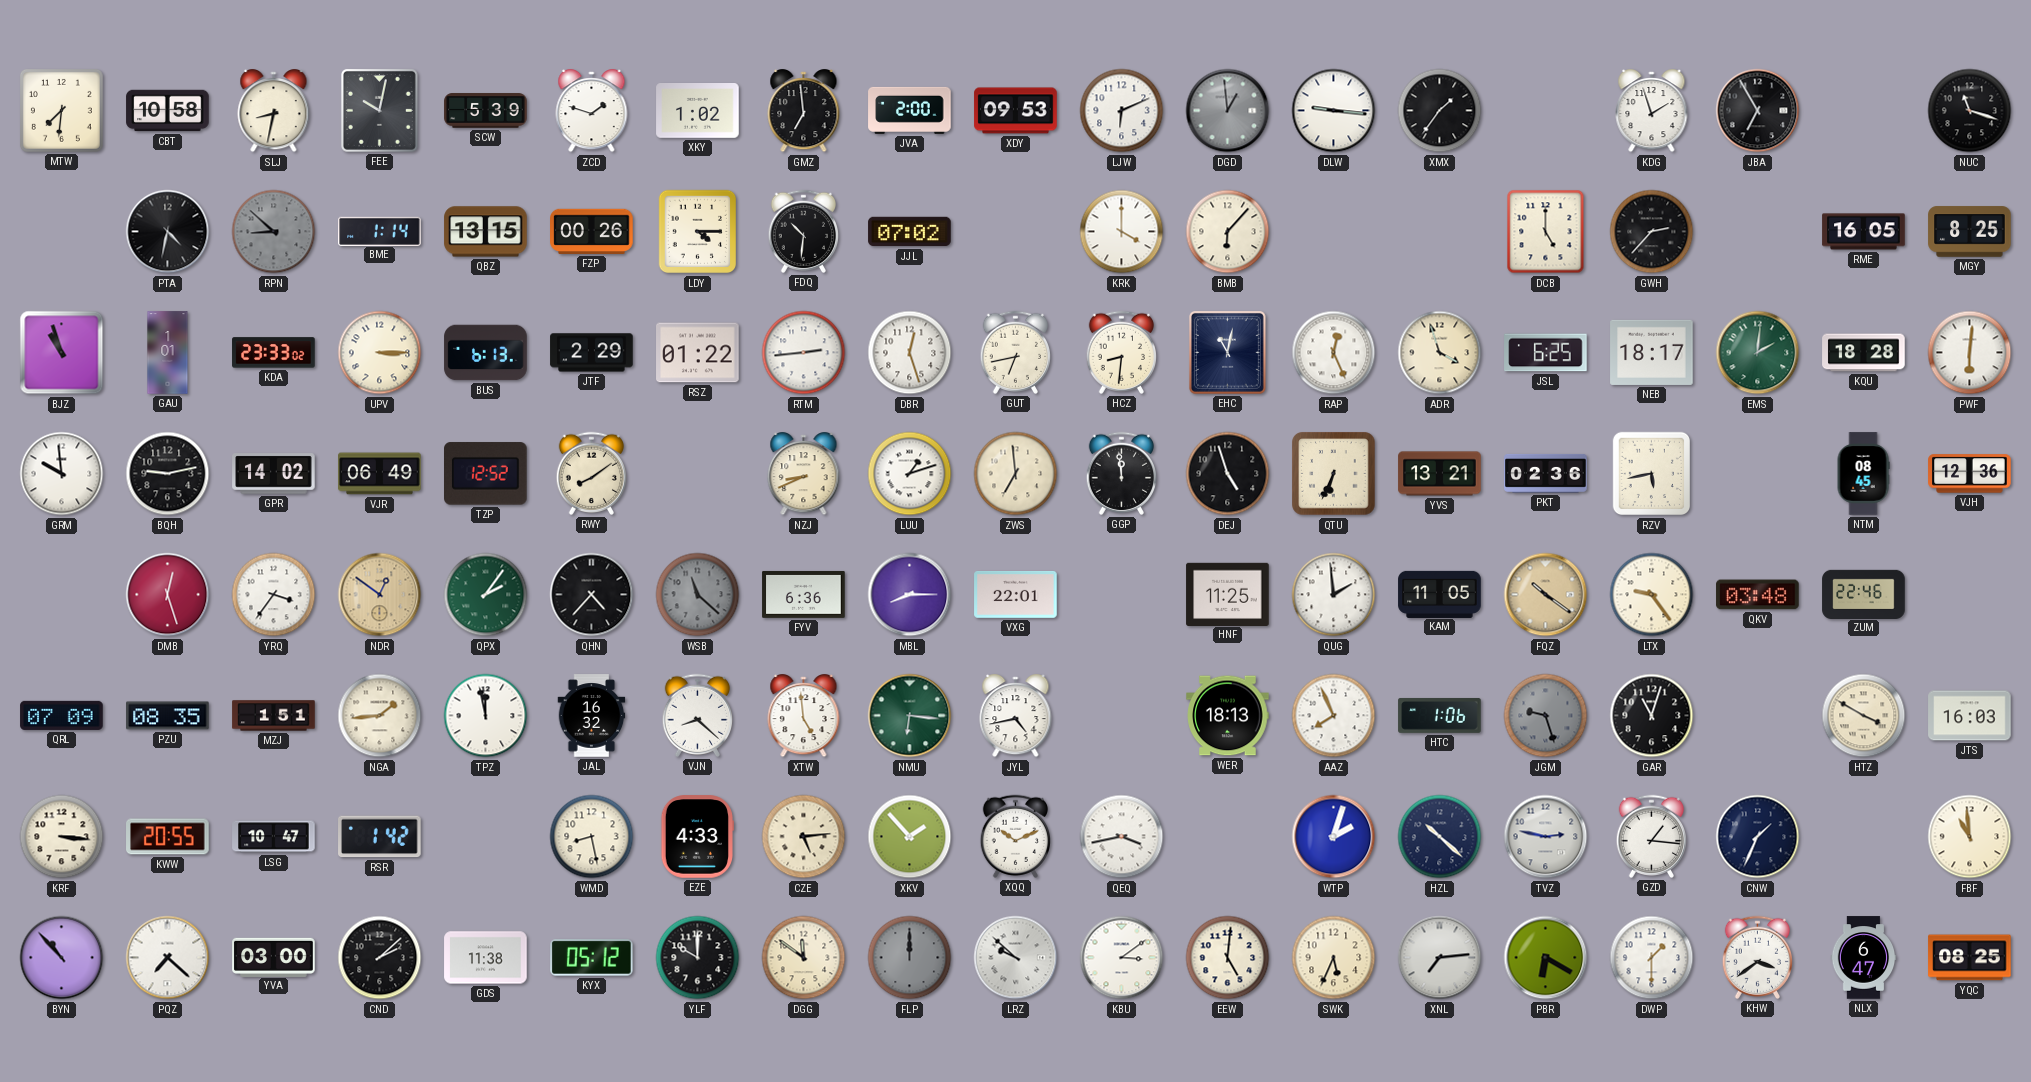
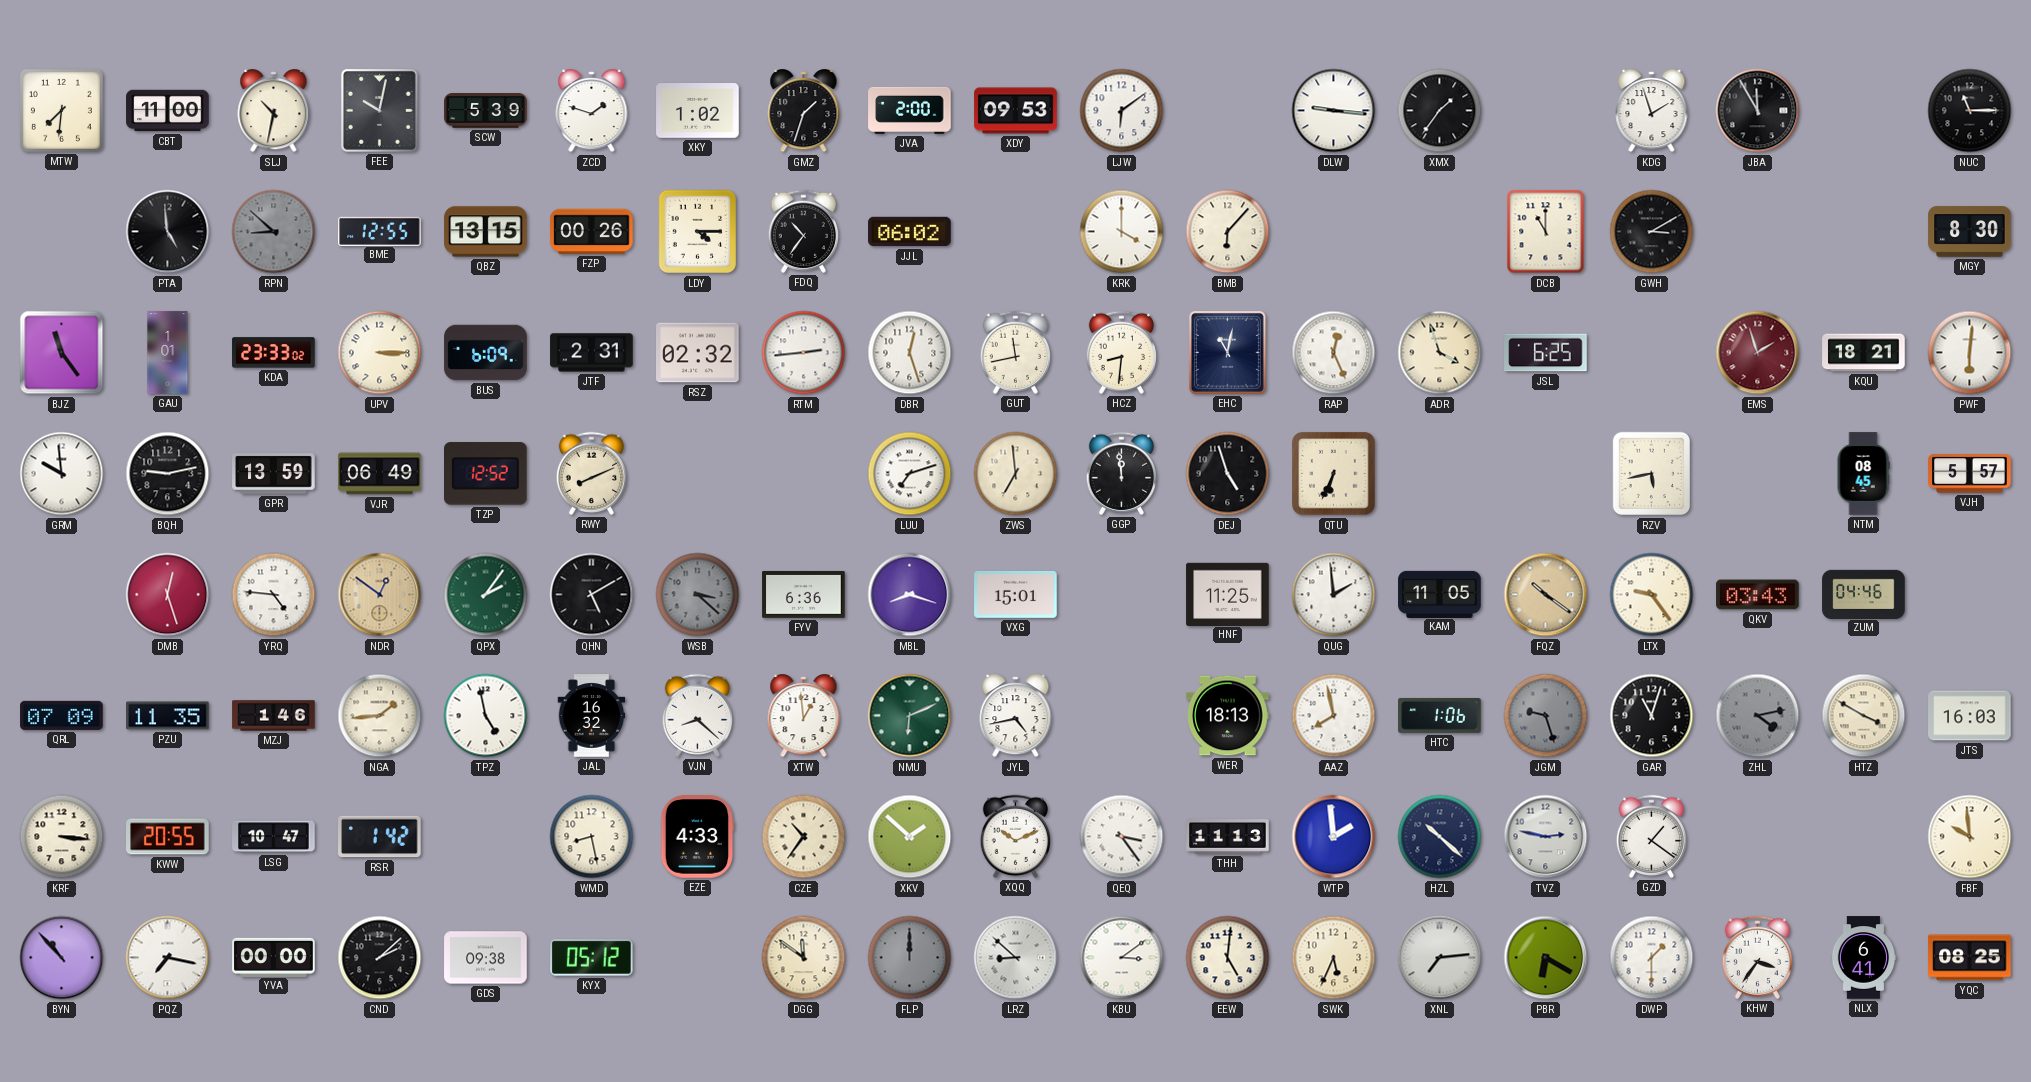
CBT: 10:58 -> 11:00 (168, 111)
SLJ: 8:32 -> 10:32 (274, 111)
GMZ: 6:59 -> 1:33 (804, 111)
LJW: 6:11 -> 6:09 (1122, 111)
DGD: 12:59 -> none (1228, 111)
JBA: 6:55 -> 11:55 (1758, 111)
NUC: 11:18 -> 11:15 (1970, 111)
PTA: 4:32 -> 4:59 (168, 232)
BME: 1:14 -> 12:55 (380, 231)
FDQ: 10:31 -> 10:36 (803, 231)
JJL: 07:02 -> 06:02 (910, 232)
DCB: 5:00 -> 11:00 (1546, 232)
GWH: 2:37 -> 3:10 (1652, 232)
RME: 16:05 -> none (1864, 232)
MGY: 8:25 -> 8:30 (1970, 232)
BJZ: 10:57 -> 11:24 (62, 353)
BUS: 6:13 -> 6:09 (486, 353)
JTF: 2:29 -> 2:31 (592, 353)
RSZ: 01:22 -> 02:32 (698, 353)
GUT: 6:43 -> 11:43 (1015, 352)
NEB: 18:17 -> none (1652, 352)
EMS: 2:01 -> 1:57 (1758, 353)
EMS dial: green -> burgundy (1758, 353)
KQU: 18:28 -> 18:21 (1864, 353)
GPR: 14:02 -> 13:59 (274, 474)
RWY: 8:09 -> 8:11 (591, 473)
NZJ: 8:41 -> none (804, 474)
LUU: 1:12 -> 7:12 (910, 474)
YVS: 13:21 -> none (1440, 474)
PKT: 02:36 -> none (1546, 473)
VJH: 12:36 -> 5:57 (1970, 474)
YRQ: 3:36 -> 4:46 (274, 595)
QHN: 4:37 -> 5:10 (592, 595)
WSB: 11:22 -> 3:22 (698, 595)
MBL: 8:15 -> 8:18 (910, 595)
VXG: 22:01 -> 15:01 (1016, 595)
QKV: 03:48 -> 03:43 (1758, 595)
ZUM: 22:46 -> 04:46 (1864, 594)
PZU: 08:35 -> 11:35 (168, 716)
MZJ: 1:51 -> 1:46 (274, 716)
TPZ: 11:58 -> 4:58 (486, 716)
XTW: 4:59 -> 12:59 (804, 716)
NMU: 6:16 -> 6:11 (910, 716)
AAZ: 7:56 -> 7:58 (1334, 716)
ZHL: none -> 4:13 (1758, 716)
CZE: 5:14 -> 10:36 (804, 837)
XKV: 1:53 -> 1:52 (910, 837)
QEQ: 3:43 -> 3:24 (1122, 837)
THH: none -> 11:13 (1228, 837)
WTP: 2:03 -> 1:59 (1334, 837)
GZD: 1:16 -> 1:21 (1651, 836)
CNW: 1:34 -> none (1758, 837)
FBF: 10:59 -> 9:59 (1970, 837)
PQZ: 7:22 -> 7:17 (168, 958)
YVA: 03:00 -> 00:00 (274, 957)
GDS: 11:38 -> 09:38 (486, 958)
YLF: 10:00 -> none (698, 958)
LRZ: 9:52 -> 8:52 (1016, 958)
KHW: 3:39 -> 3:36 (1757, 957)
NLX: 6:47 -> 6:41 (1864, 958)
